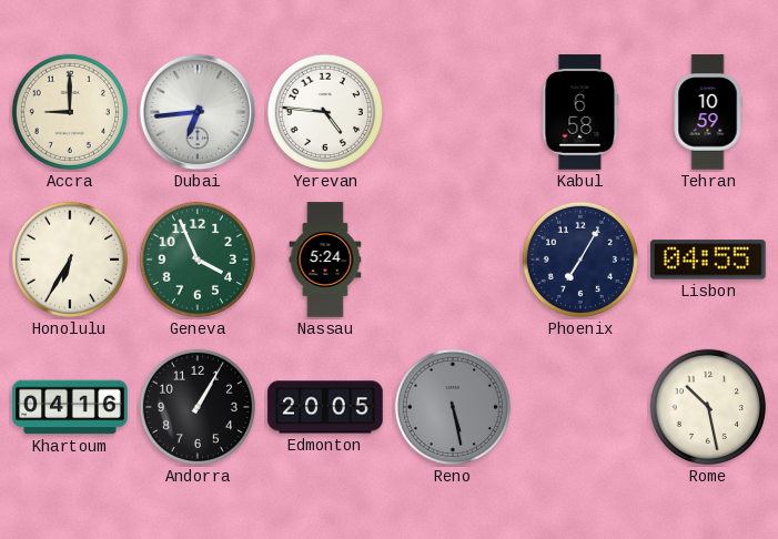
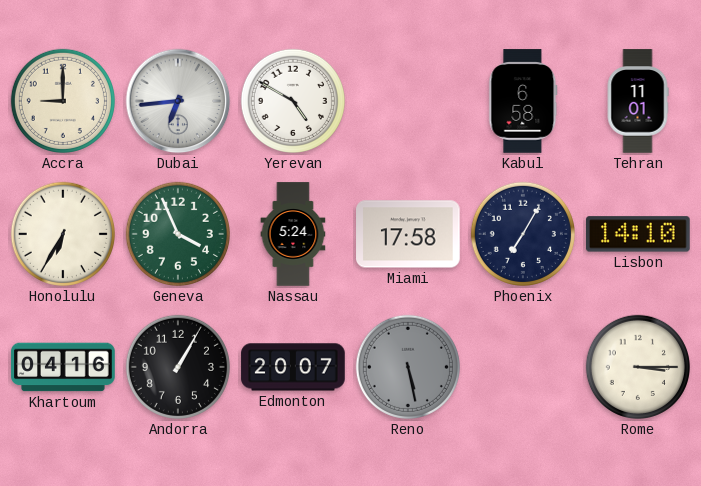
Yerevan: 4:46 -> 4:50 (293, 101)
Tehran: 10:59 -> 11:01 (638, 101)
Miami: none -> 17:58 (408, 234)
Lisbon: 04:55 -> 14:10 (638, 234)
Edmonton: 20:05 -> 20:07 (293, 367)
Rome: 10:28 -> 3:15 (638, 367)
